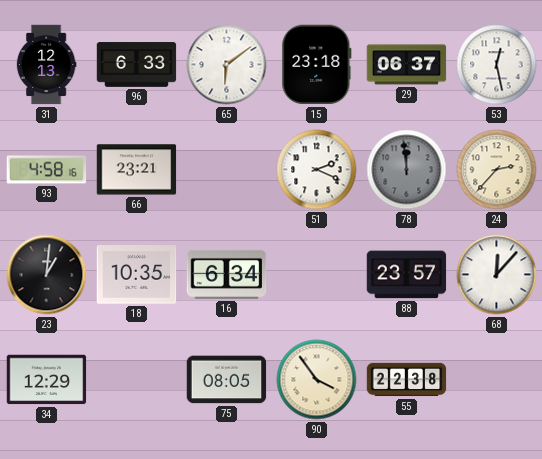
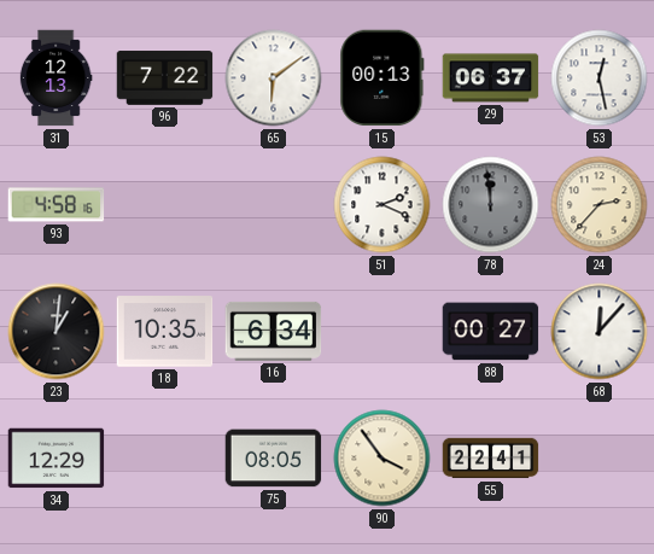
96: 6:33 -> 7:22 (165, 78)
15: 23:18 -> 00:13 (383, 78)
66: 23:21 -> none (137, 170)
88: 23:57 -> 00:27 (491, 332)
55: 22:38 -> 22:41 (491, 459)
